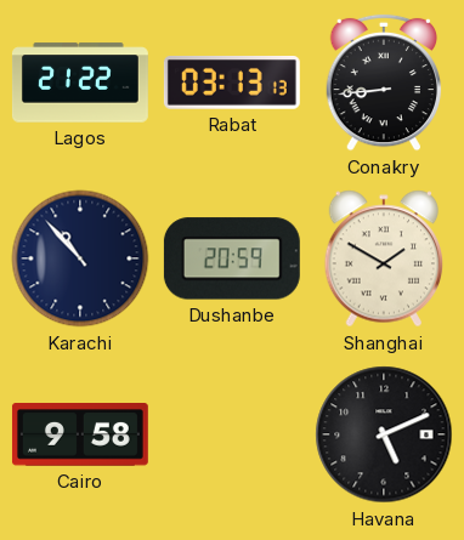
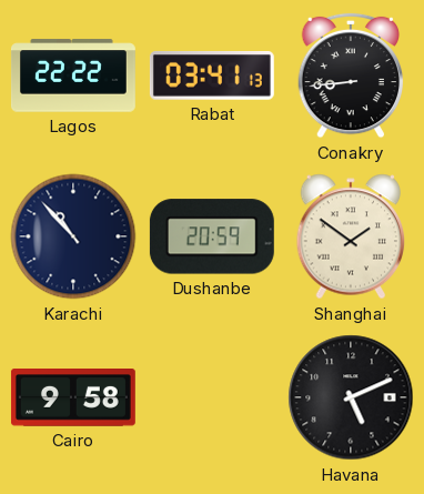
Lagos: 21:22 -> 22:22 (73, 75)
Rabat: 03:13 -> 03:41 (212, 77)
Shanghai: 1:50 -> 1:51 (351, 236)
